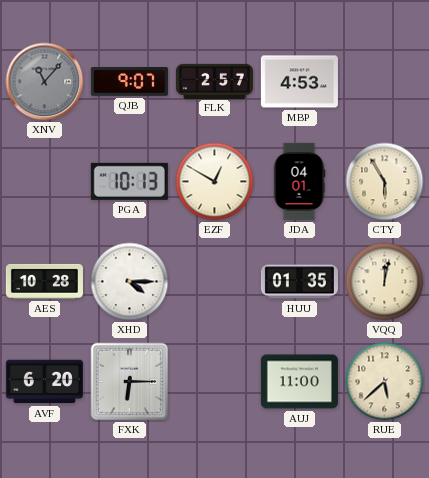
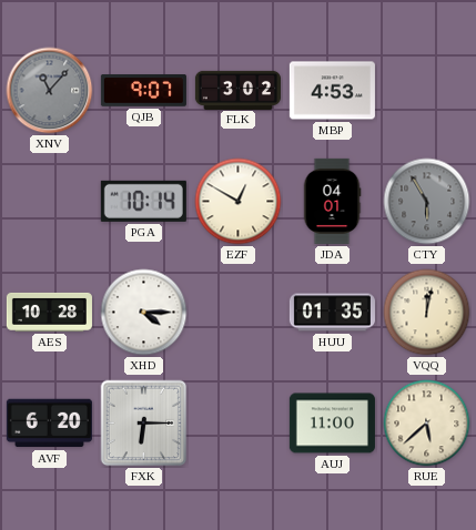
FLK: 2:57 -> 3:02 (237, 90)
PGA: 10:13 -> 10:14 (143, 201)
CTY dial: cream -> grey (427, 202)
